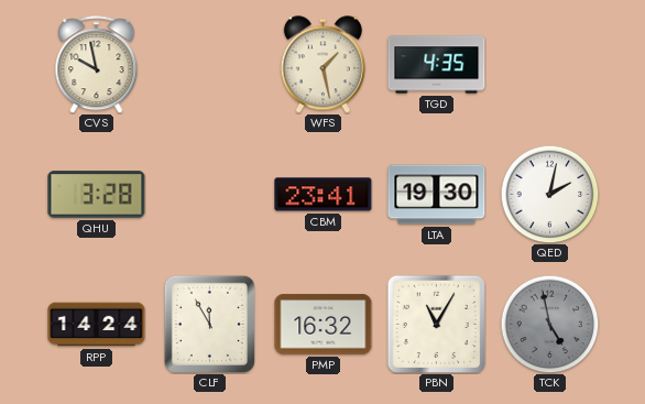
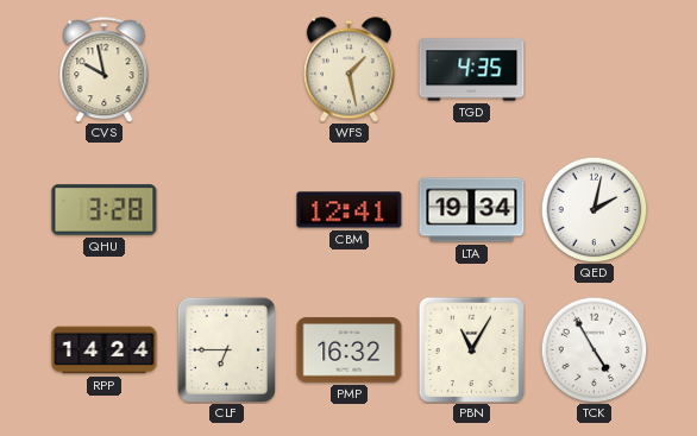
CBM: 23:41 -> 12:41 (350, 210)
LTA: 19:30 -> 19:34 (472, 210)
CLF: 11:55 -> 6:45 (226, 349)
TCK: 4:58 -> 4:55 (594, 349)
TCK dial: grey -> white (594, 349)
